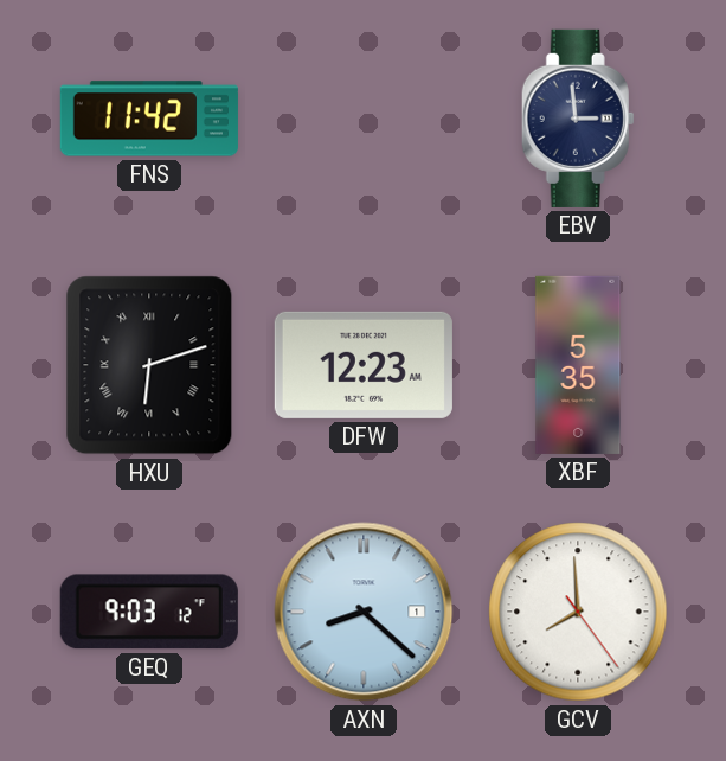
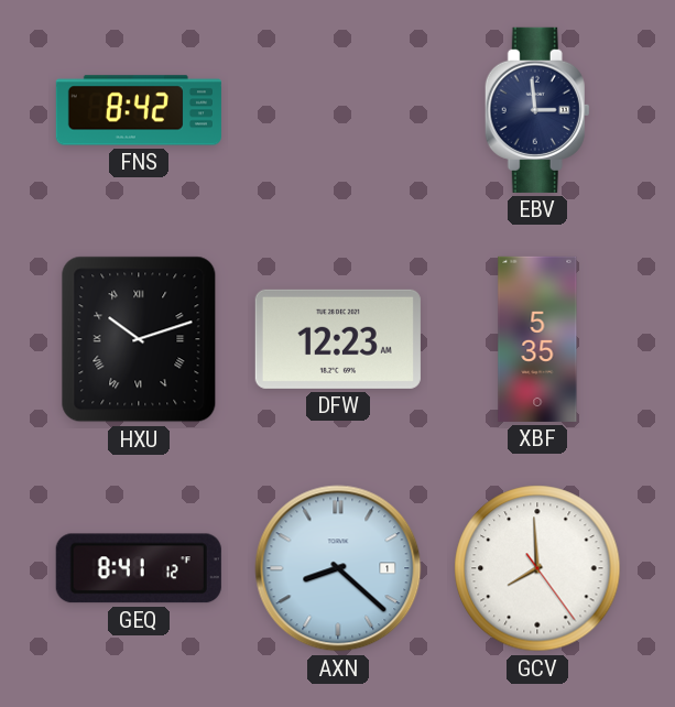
FNS: 11:42 -> 8:42 (139, 110)
HXU: 6:12 -> 10:12 (139, 339)
GEQ: 9:03 -> 8:41 (139, 568)
